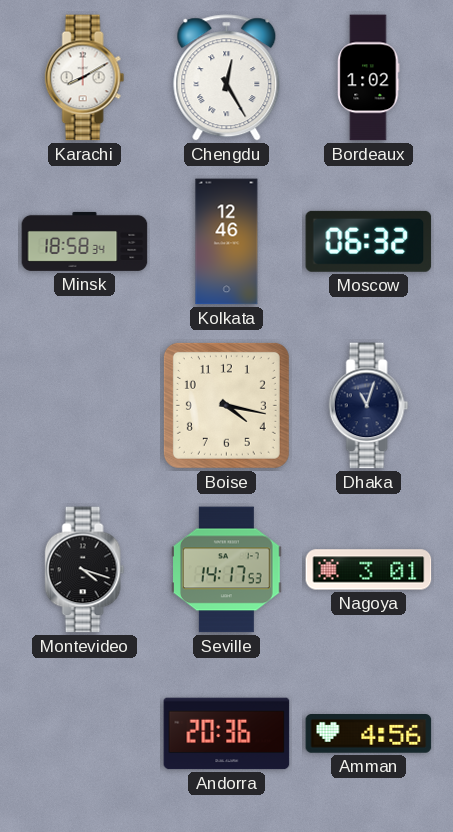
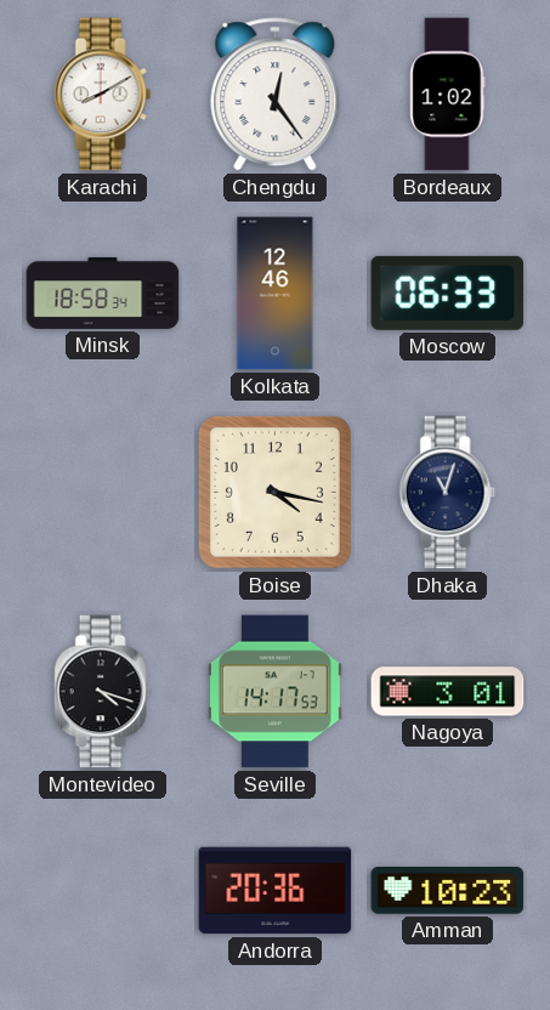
Chengdu: 12:25 -> 12:24 (276, 95)
Moscow: 06:32 -> 06:33 (448, 293)
Amman: 4:56 -> 10:23 (448, 891)
